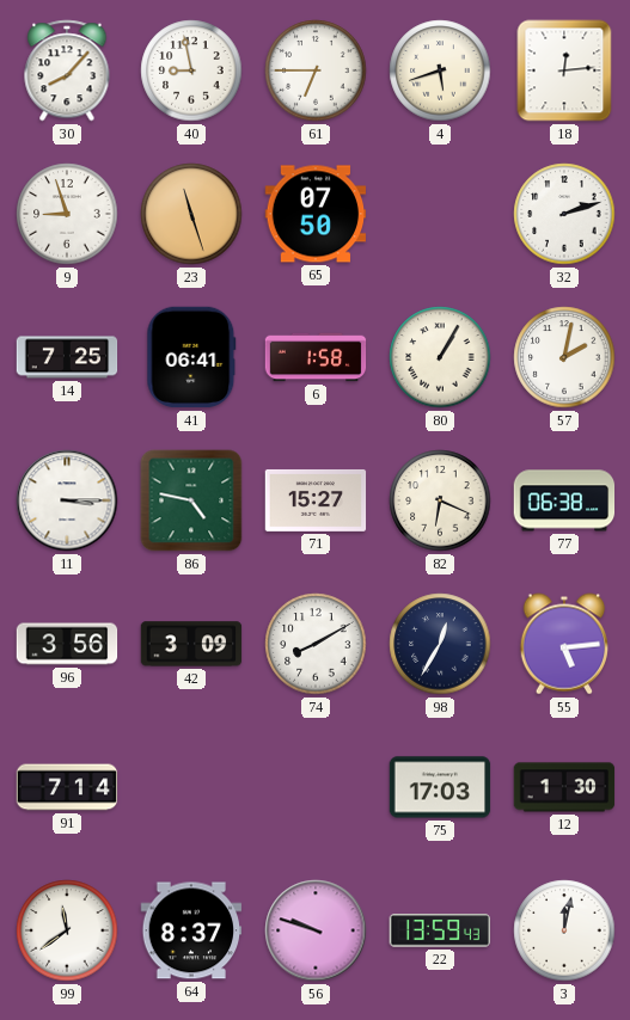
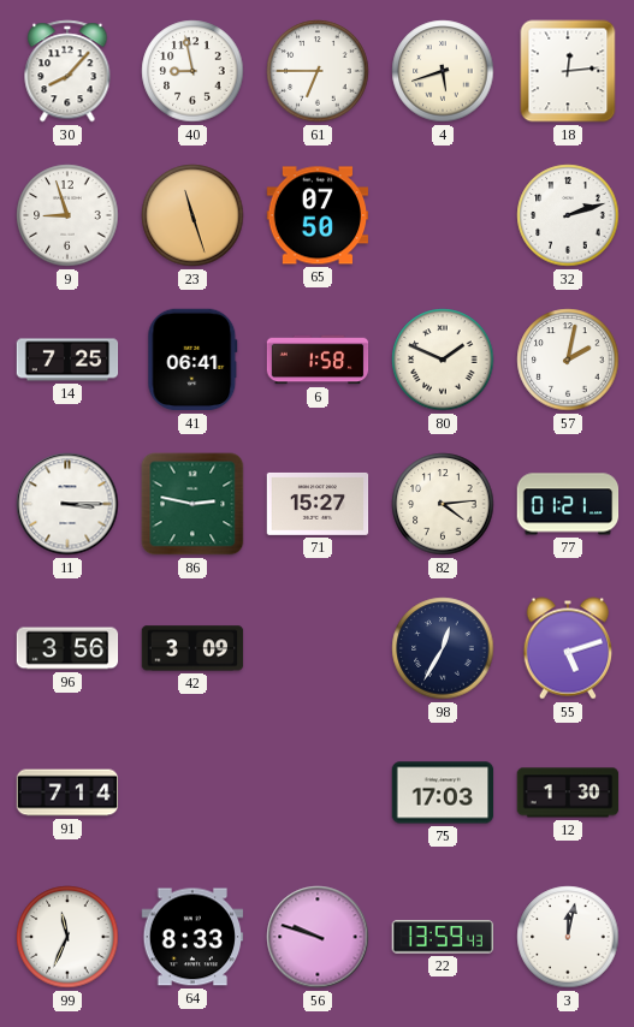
80: 1:05 -> 1:49 (443, 360)
86: 4:47 -> 2:47 (192, 504)
82: 6:19 -> 4:14 (443, 504)
77: 06:38 -> 01:21 (568, 504)
74: 8:10 -> none (316, 644)
55: 5:14 -> 5:12 (568, 648)
99: 11:39 -> 11:34 (67, 937)
64: 8:37 -> 8:33 (192, 937)
